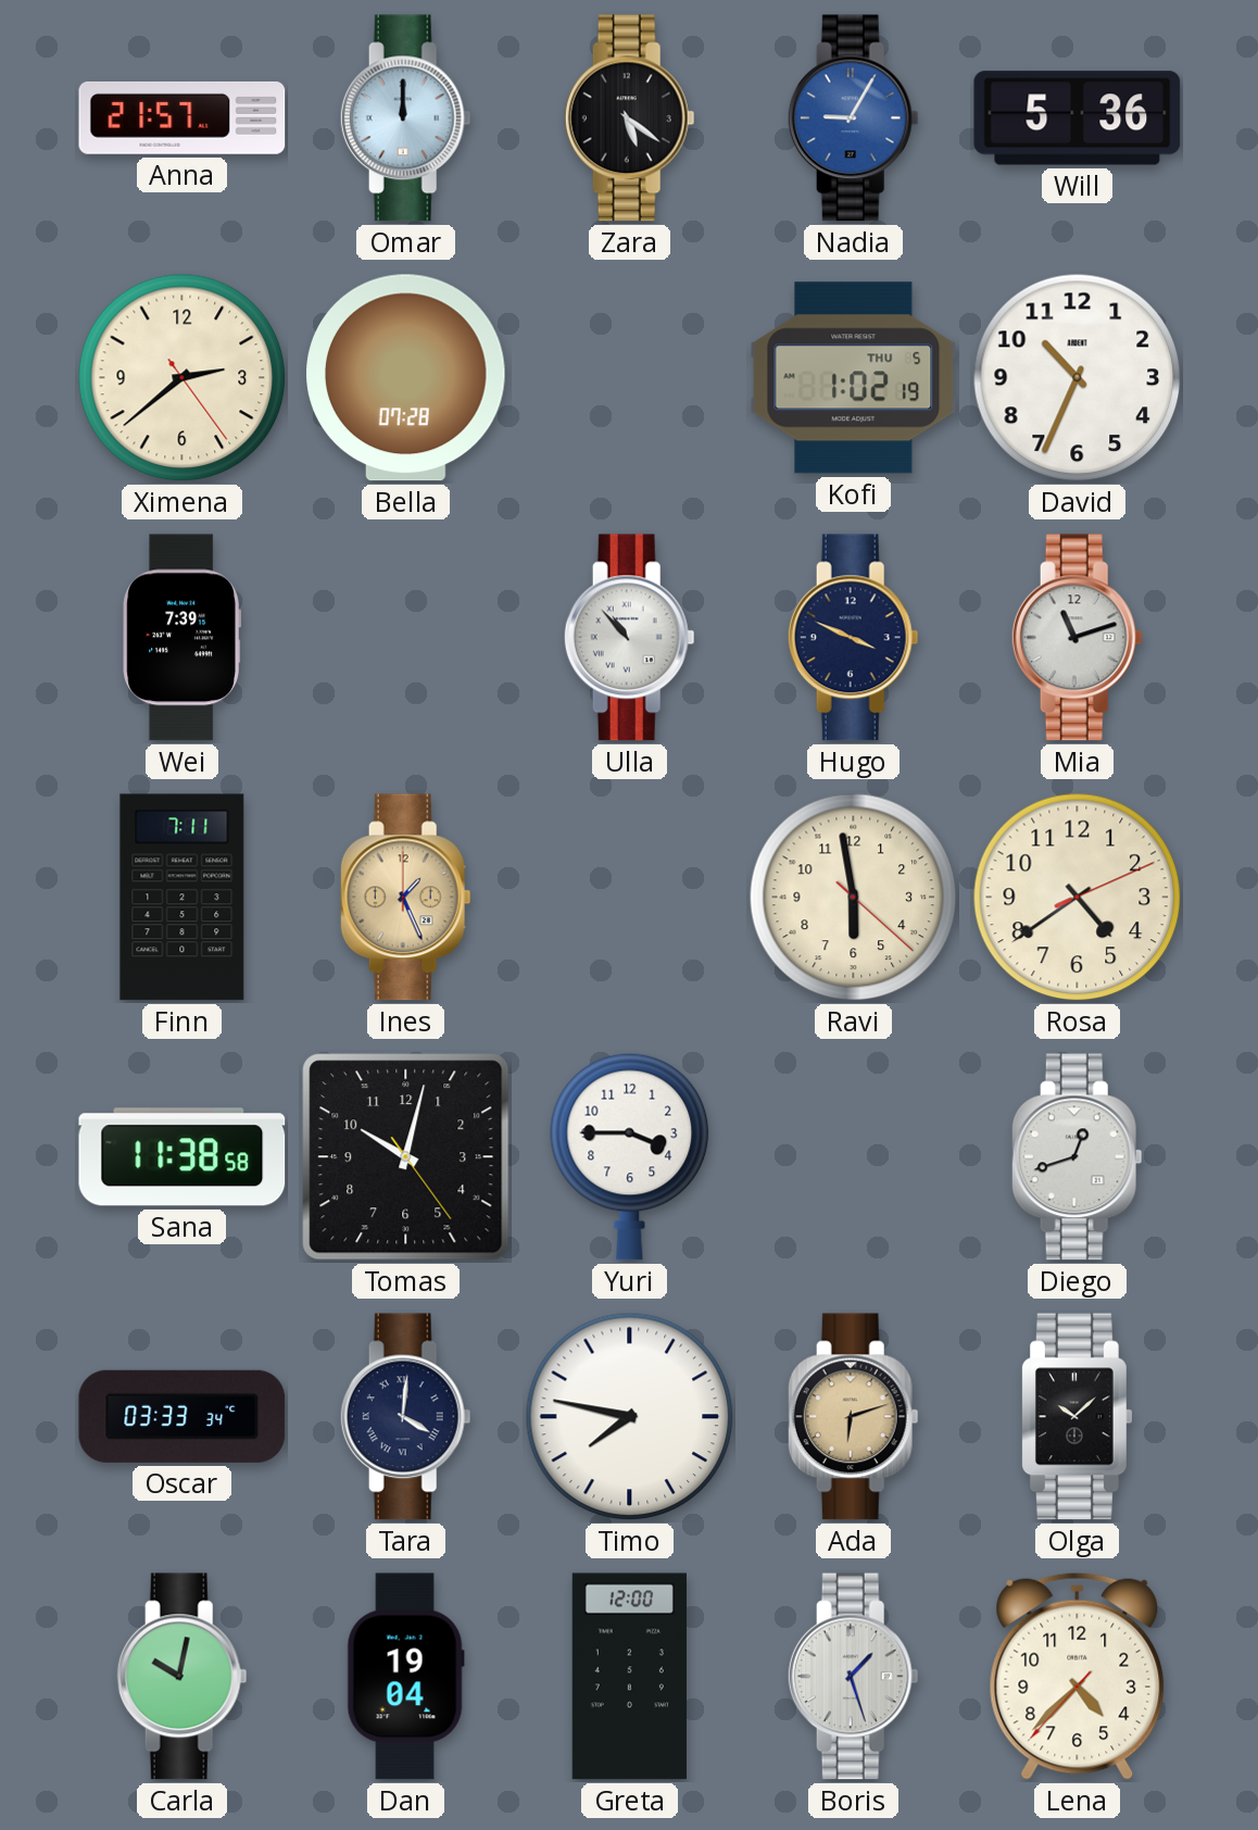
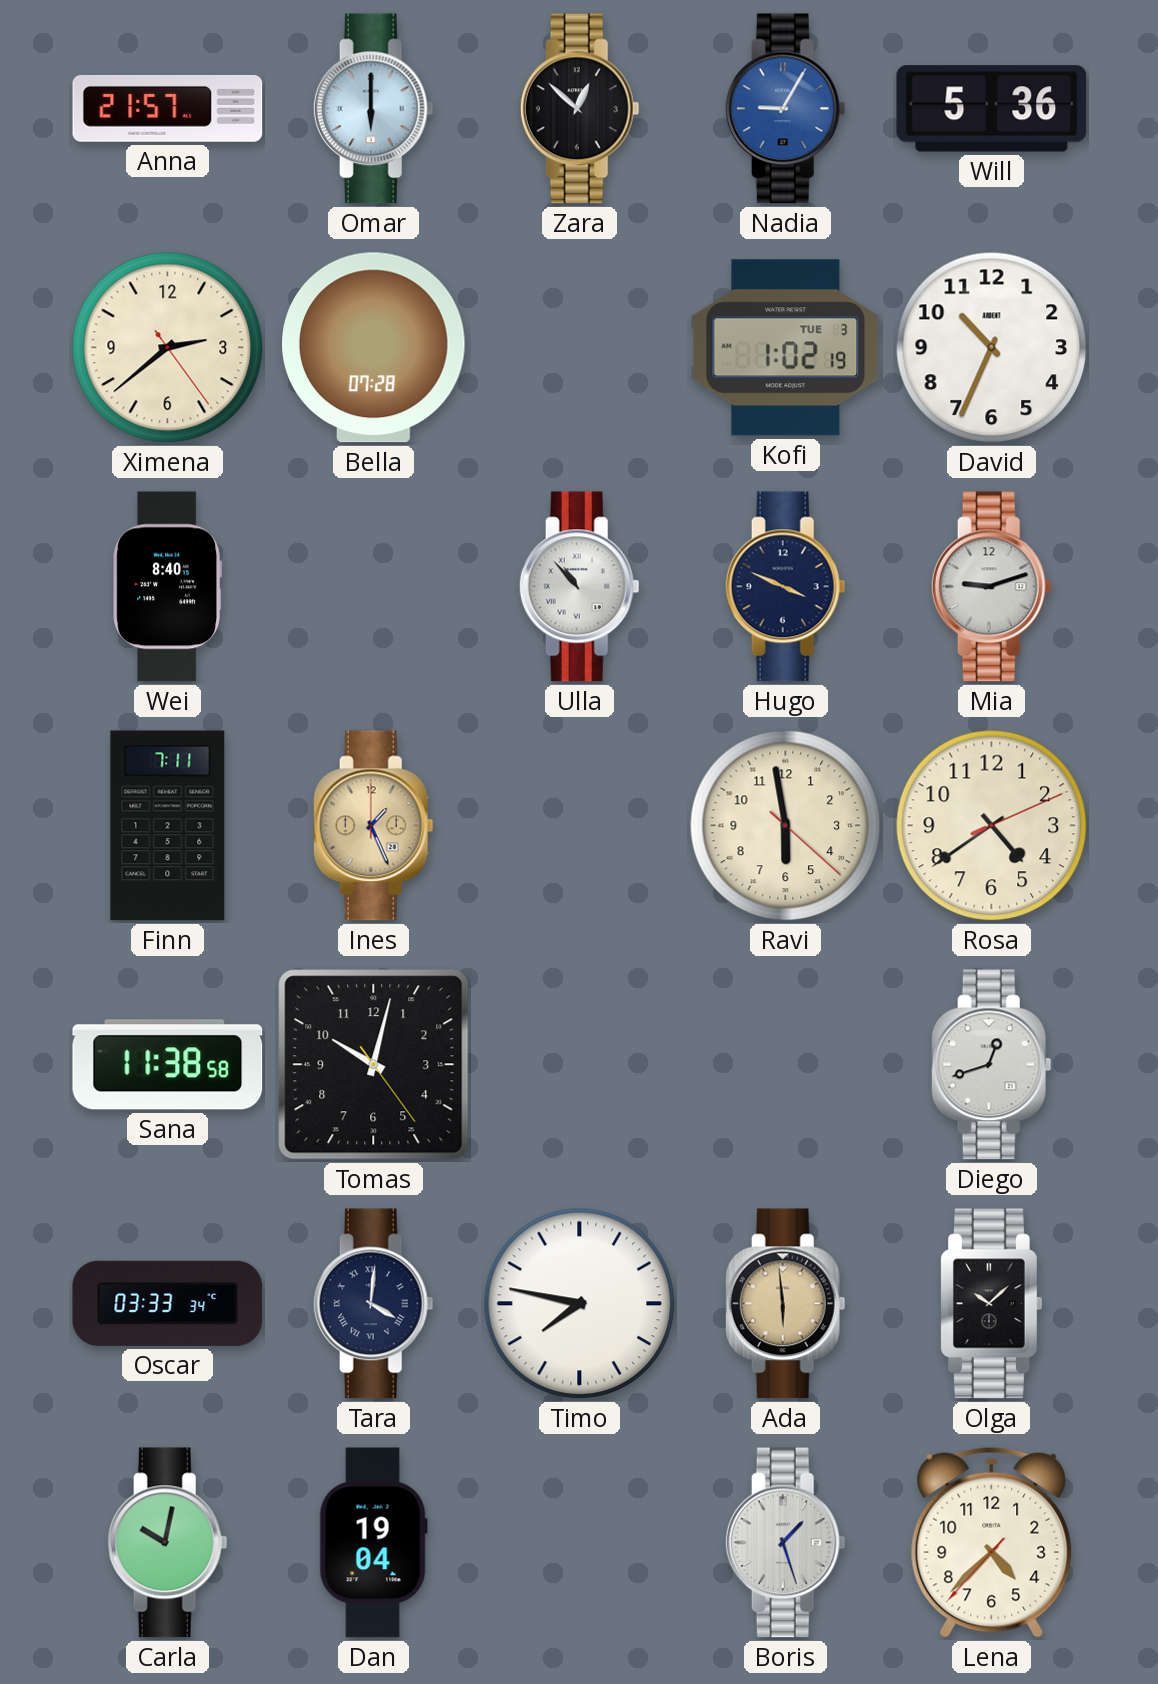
Omar: 12:00 -> 6:00 (373, 109)
Zara: 5:21 -> 12:52 (579, 109)
Kofi date: THU 5 -> TUE 3 (786, 348)
Wei: 7:39 -> 8:40 (167, 587)
Mia: 11:12 -> 9:12 (991, 587)
Yuri: 3:45 -> none (630, 1156)
Ada: 6:12 -> 5:59 (785, 1304)
Greta: 12:00 -> none (629, 1677)
